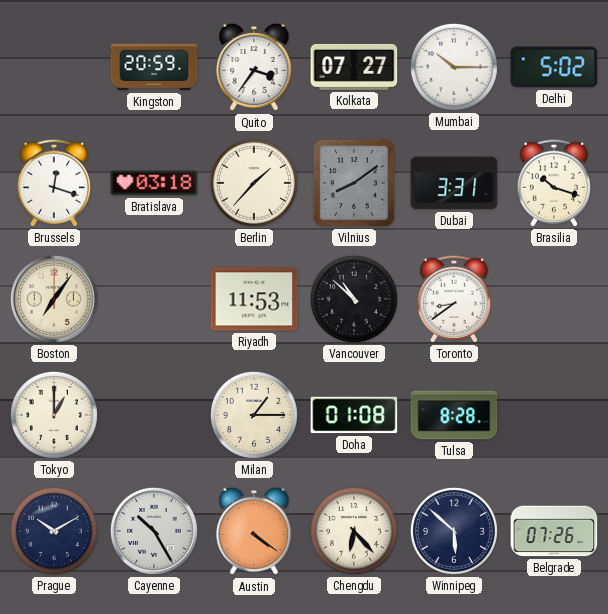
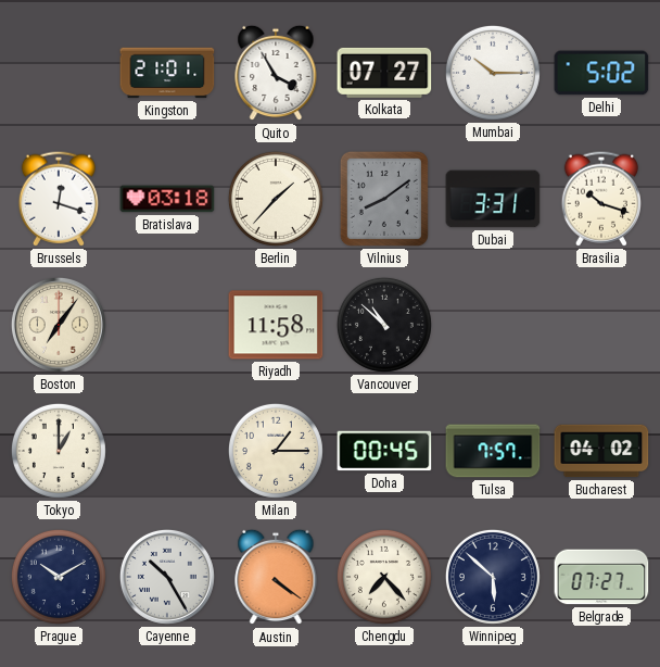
Kingston: 20:59 -> 21:01 (167, 73)
Quito: 3:36 -> 3:55 (276, 73)
Riyadh: 11:53 -> 11:58 (276, 325)
Toronto: 8:39 -> none (454, 299)
Doha: 01:08 -> 00:45 (384, 451)
Tulsa: 8:28 -> 7:57 (493, 451)
Bucharest: none -> 04:02 (601, 451)
Chengdu: 6:23 -> 7:23 (384, 577)
Belgrade: 07:26 -> 07:27 (601, 577)
